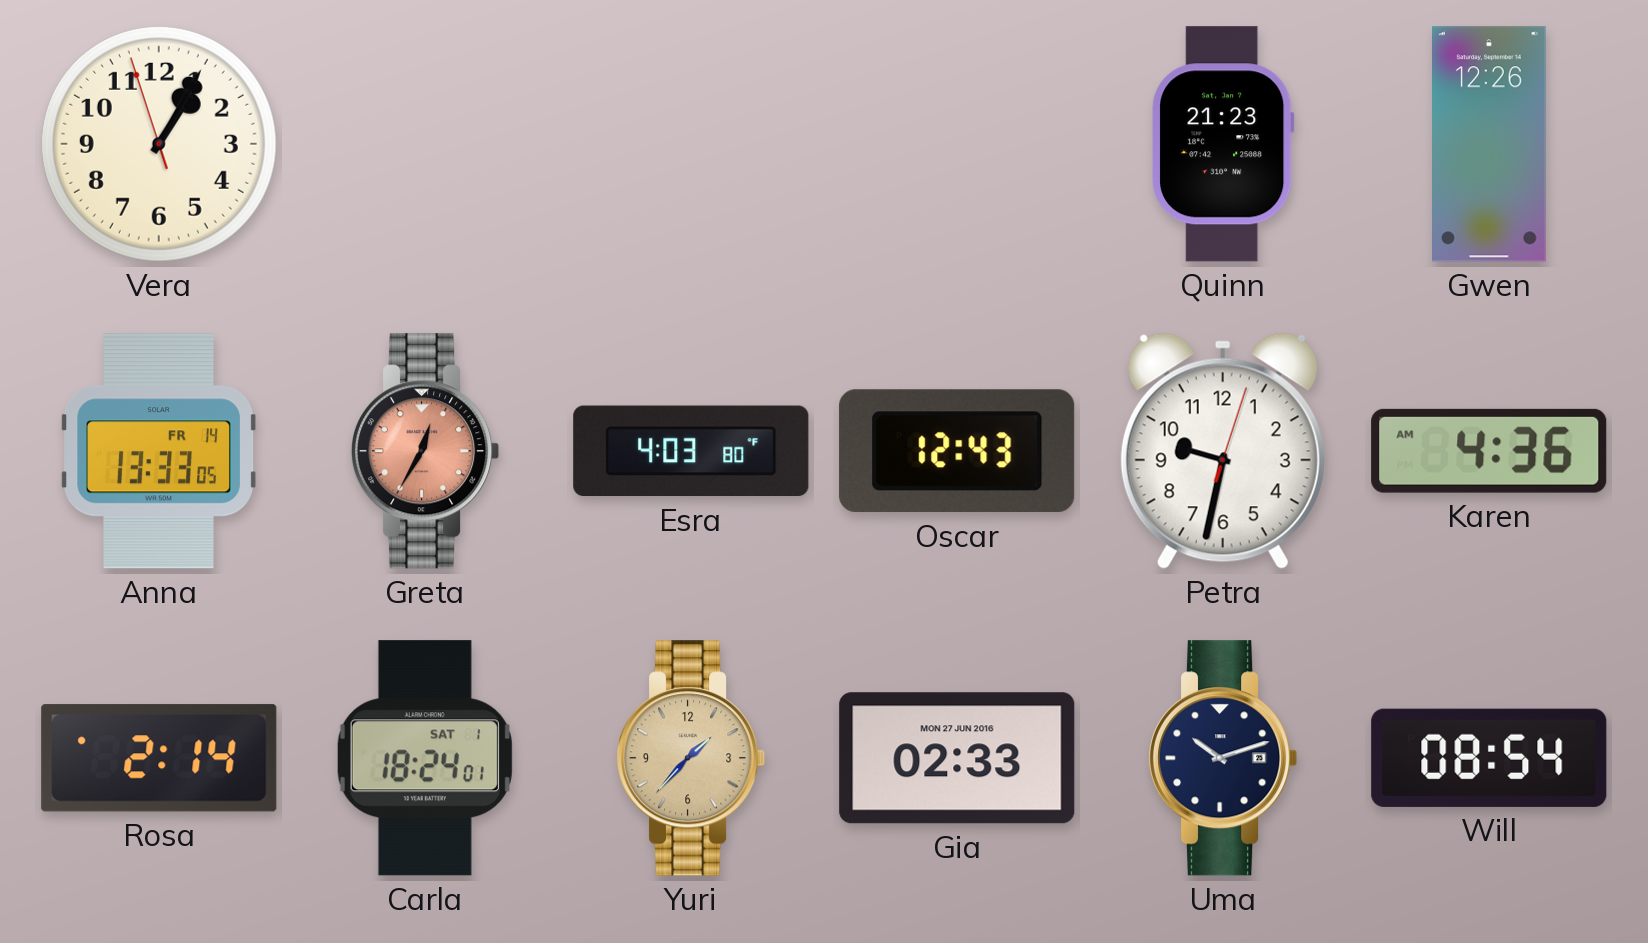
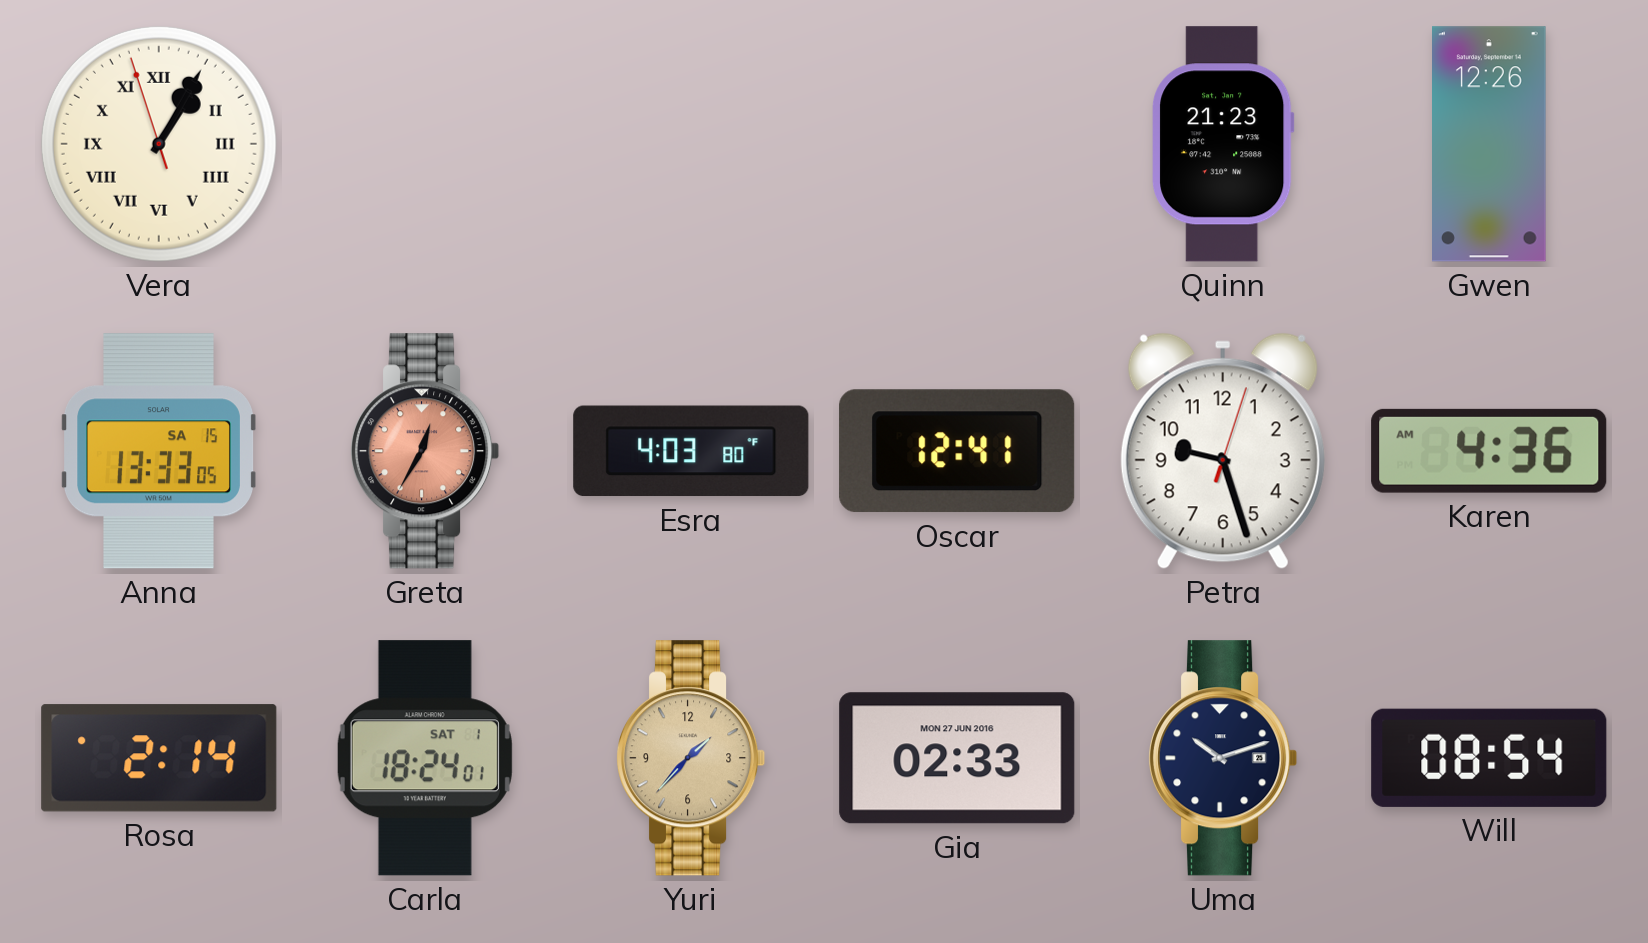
Vera numerals: Arabic -> Roman (159, 144)
Anna date: FR 14 -> SA 15 (159, 451)
Oscar: 12:43 -> 12:41 (957, 451)
Petra: 9:32 -> 9:27 (1223, 451)
